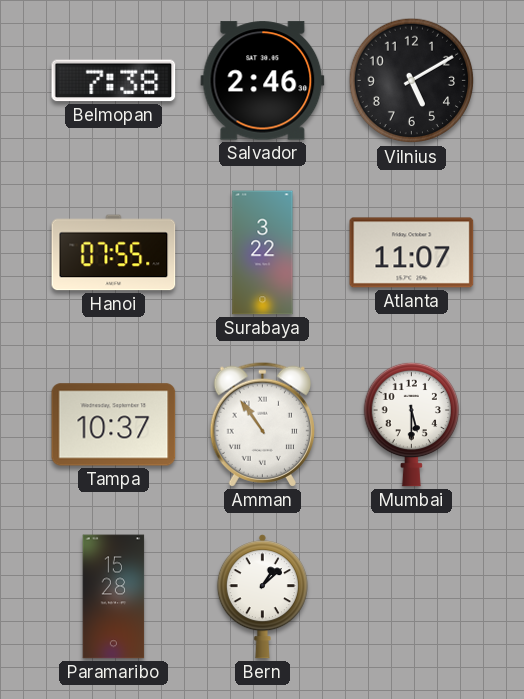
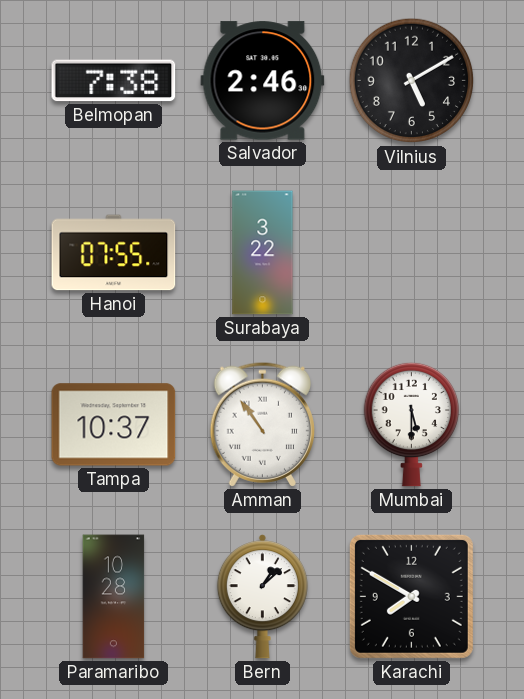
Atlanta: 11:07 -> none (412, 253)
Paramaribo: 15:28 -> 10:28 (114, 597)
Karachi: none -> 7:50 (411, 596)
